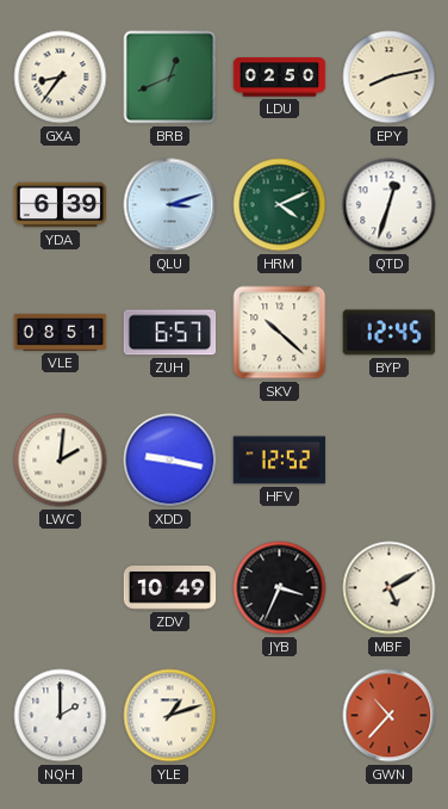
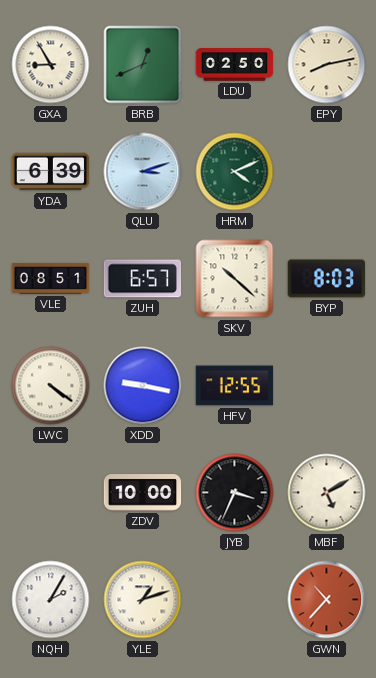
GXA: 8:36 -> 8:55 (51, 65)
QTD: 12:33 -> none (390, 205)
BYP: 12:45 -> 8:03 (327, 279)
LWC: 2:01 -> 4:21 (51, 386)
HFV: 12:52 -> 12:55 (235, 386)
ZDV: 10:49 -> 10:00 (143, 493)
NQH: 2:00 -> 2:05 (51, 600)
